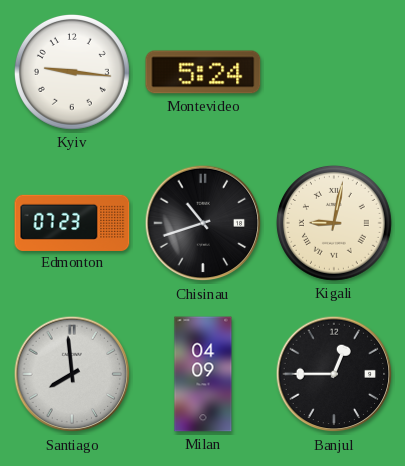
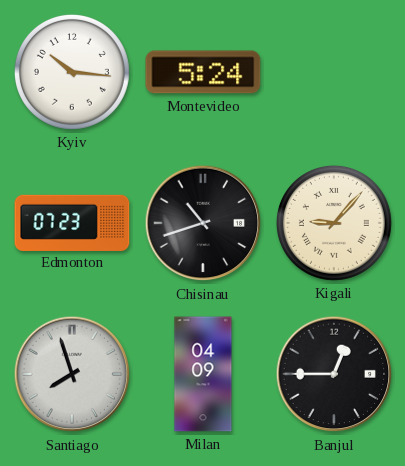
Kyiv: 9:16 -> 10:16 (72, 72)
Kigali: 9:02 -> 9:07 (334, 223)
Santiago: 7:59 -> 7:57 (72, 374)
